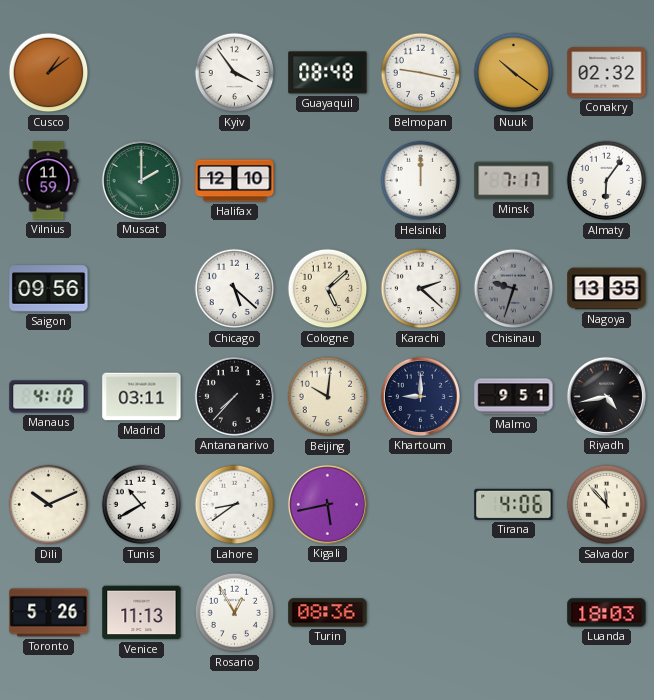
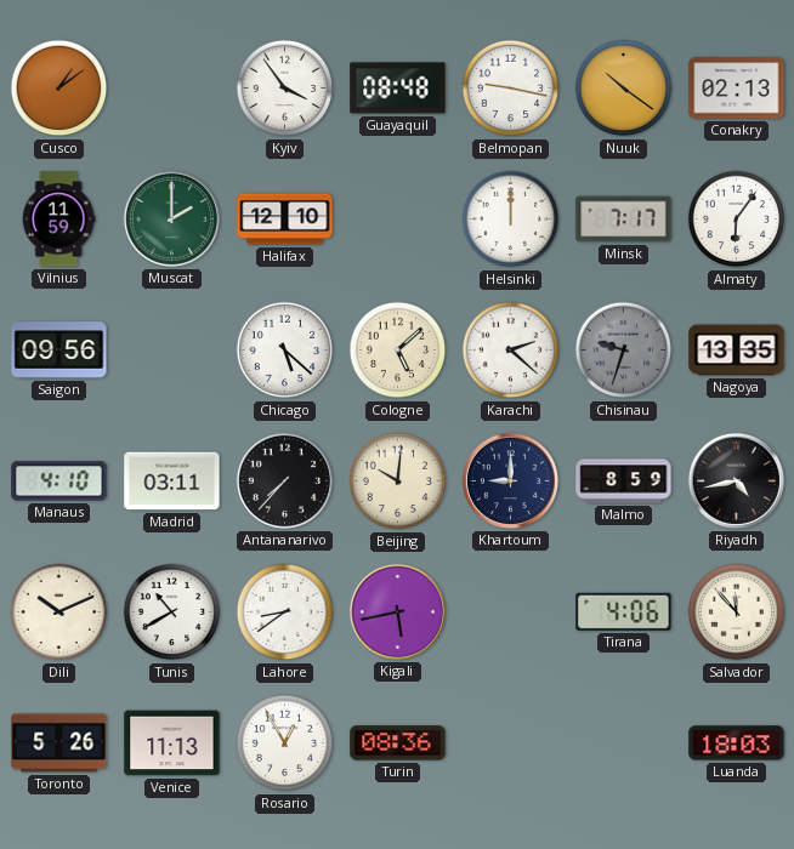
Conakry: 02:32 -> 02:13 (737, 89)
Malmo: 9:51 -> 8:59 (624, 482)
